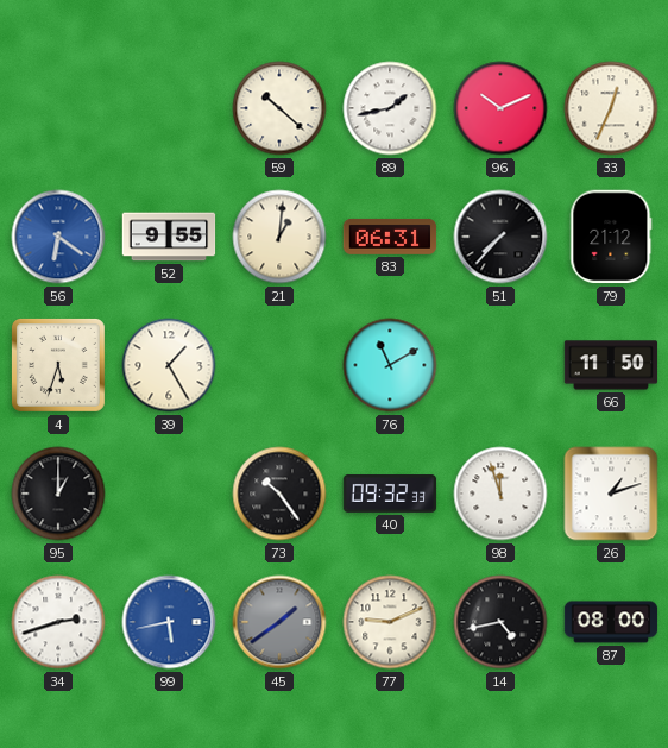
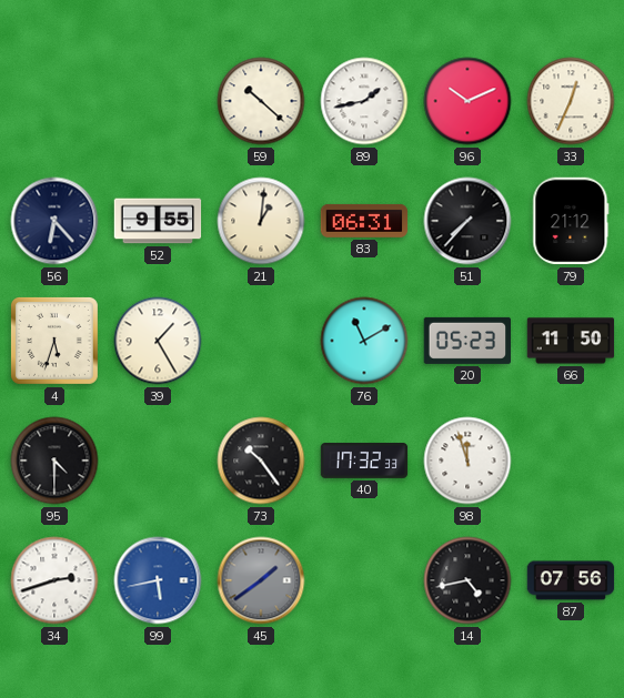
56: 6:21 -> 6:23 (54, 221)
56 dial: blue -> navy (54, 221)
20: none -> 05:23 (467, 341)
95: 1:00 -> 4:30 (54, 461)
40: 09:32 -> 17:32 (364, 462)
26: 1:12 -> none (611, 494)
77: 9:11 -> none (390, 622)
87: 08:00 -> 07:56 (571, 580)
